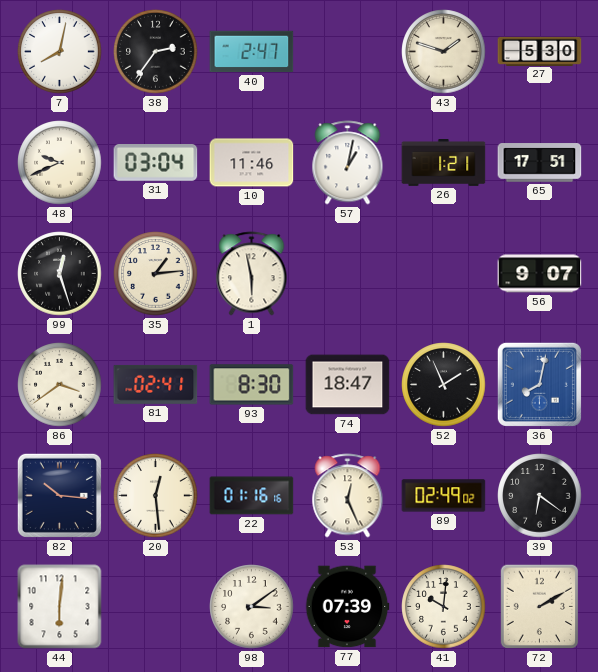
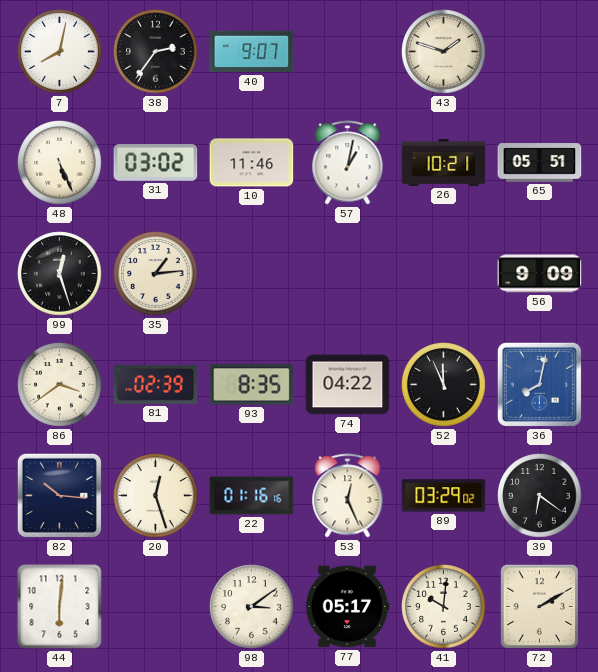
40: 2:47 -> 9:07 (252, 52)
27: 5:30 -> none (540, 51)
48: 9:41 -> 5:26 (60, 163)
31: 03:04 -> 03:02 (156, 163)
26: 1:21 -> 10:21 (444, 163)
65: 17:51 -> 05:51 (540, 163)
1: 5:58 -> none (252, 274)
56: 9:07 -> 9:09 (540, 274)
81: 02:41 -> 02:39 (156, 384)
93: 8:30 -> 8:35 (252, 385)
74: 18:47 -> 04:22 (348, 385)
52: 1:56 -> 11:56 (444, 385)
20: 12:29 -> 12:27 (156, 496)
89: 02:49 -> 03:29 (444, 496)
77: 07:39 -> 05:17 (347, 607)
